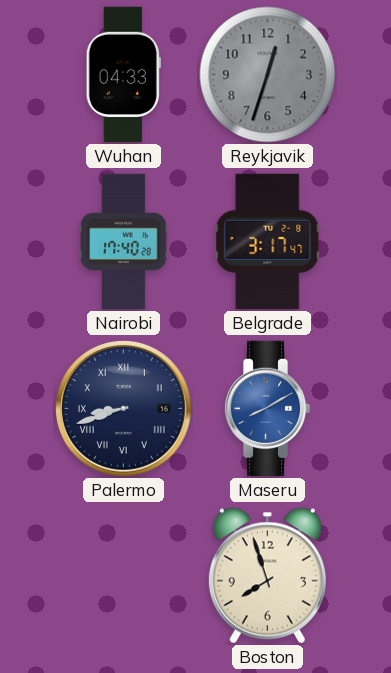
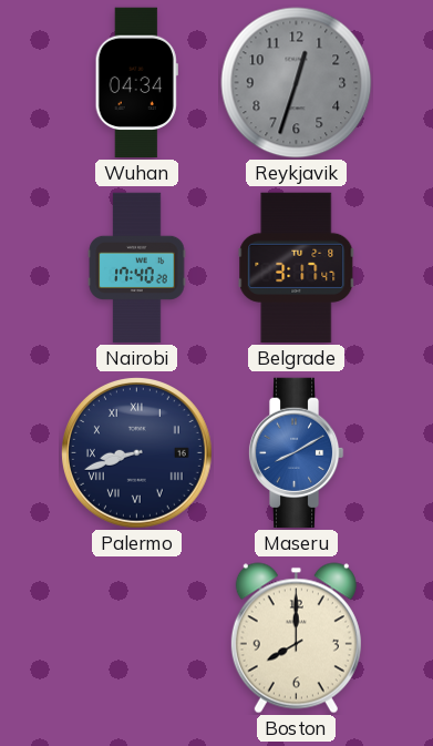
Wuhan: 04:33 -> 04:34 (136, 83)
Boston: 7:57 -> 8:00 (296, 638)
